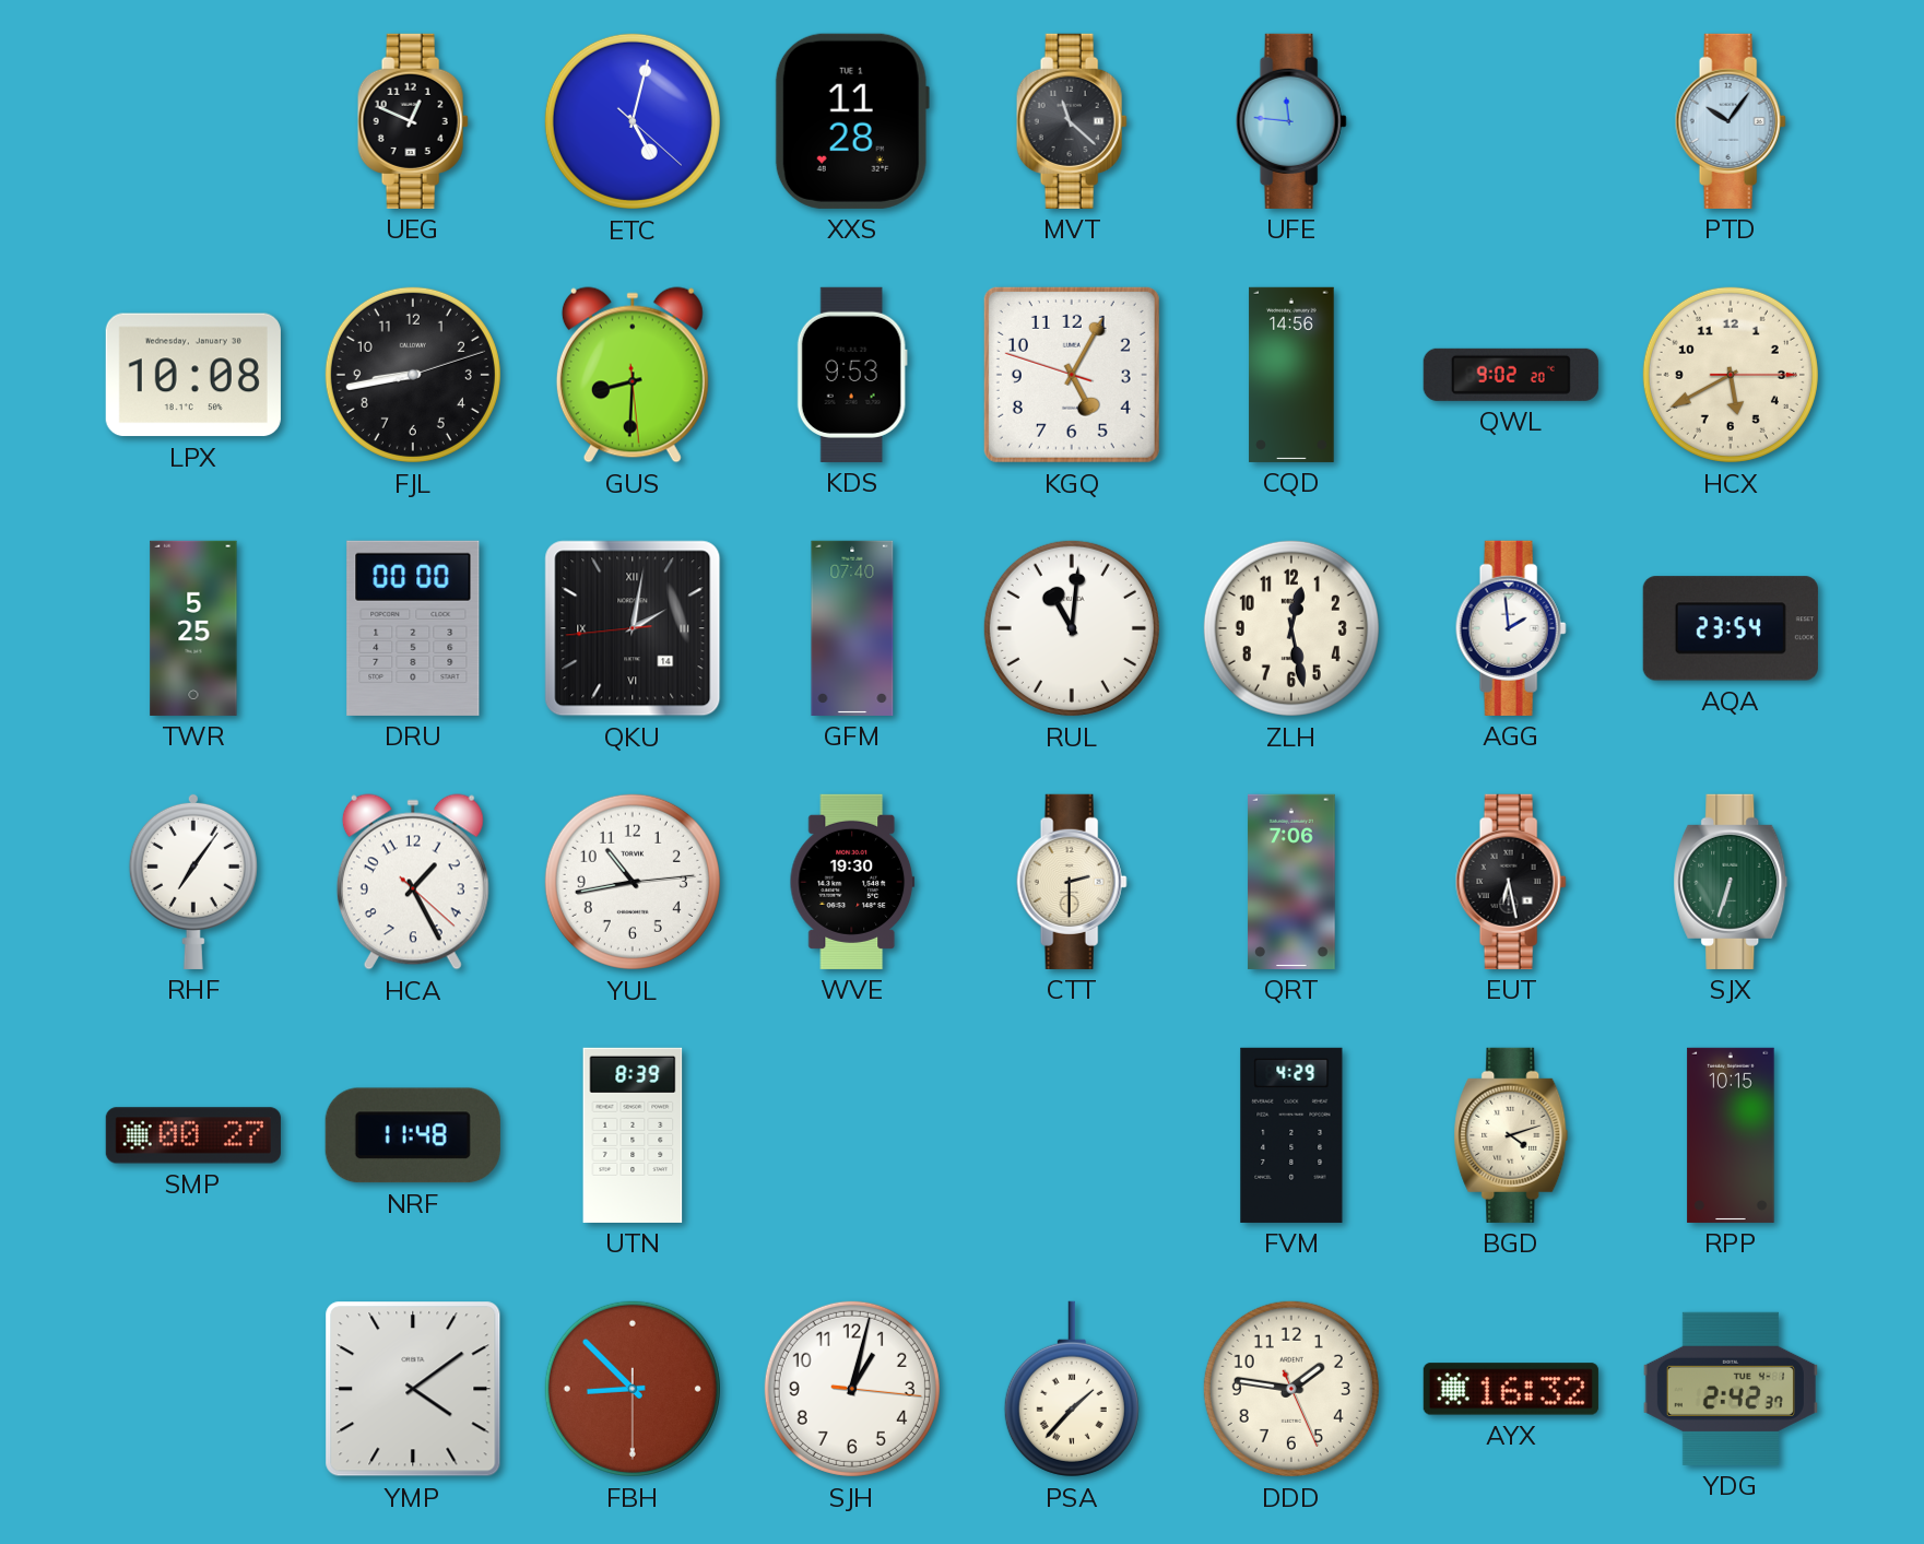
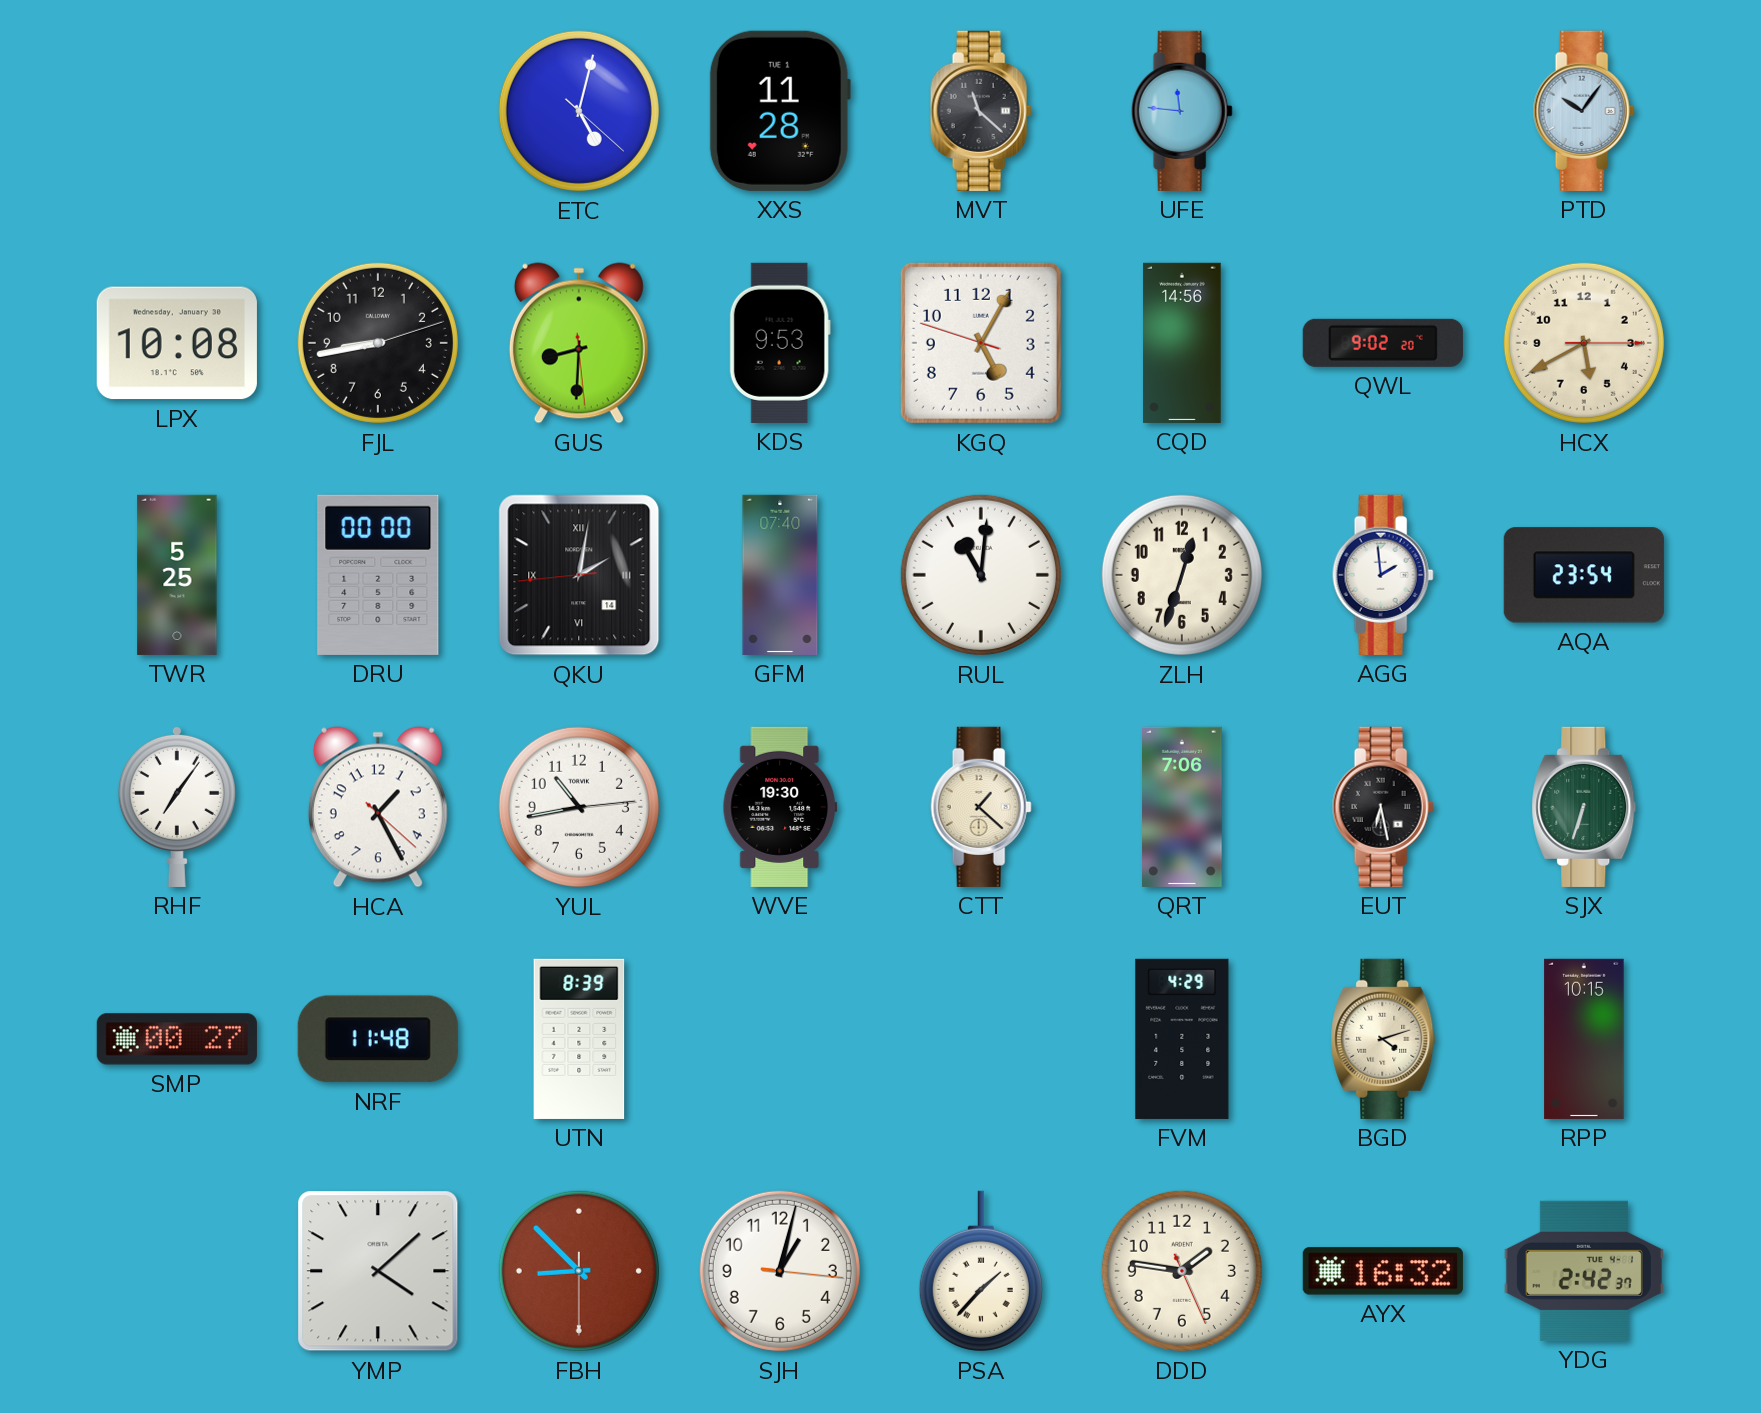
UEG: 12:49 -> none (413, 121)
ZLH: 12:28 -> 12:33 (1182, 575)
CTT: 2:30 -> 1:22 (981, 807)
YMP: 4:09 -> 4:08 (378, 1271)
